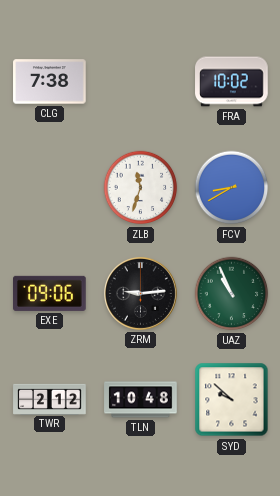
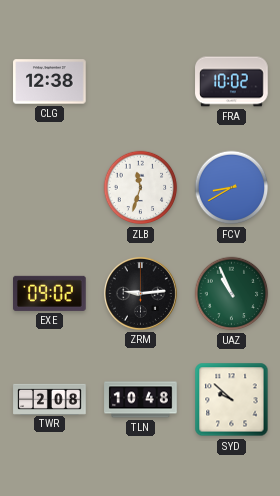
CLG: 7:38 -> 12:38 (50, 82)
EXE: 09:06 -> 09:02 (50, 293)
TWR: 2:12 -> 2:08 (50, 399)
